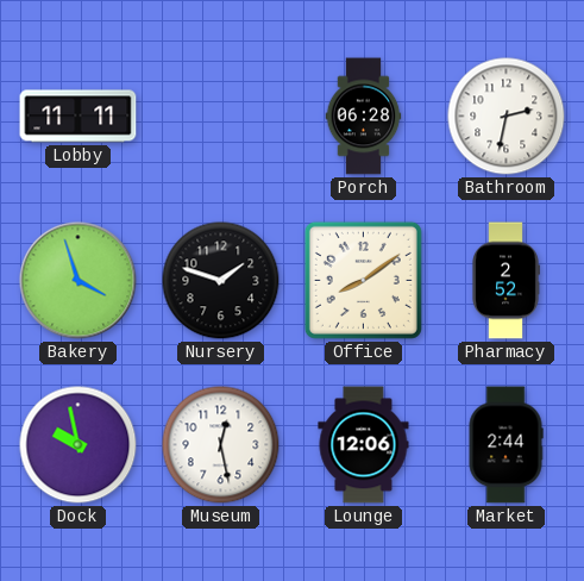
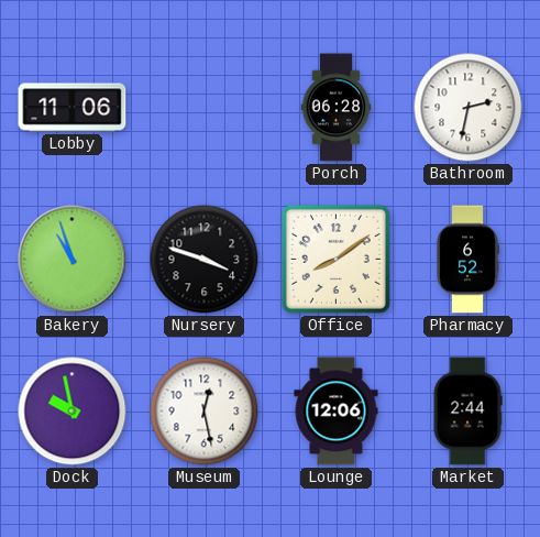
Lobby: 11:11 -> 11:06 (73, 108)
Bakery: 3:57 -> 10:57 (73, 260)
Nursery: 1:48 -> 3:48 (205, 260)
Pharmacy: 2:52 -> 6:52 (467, 260)
